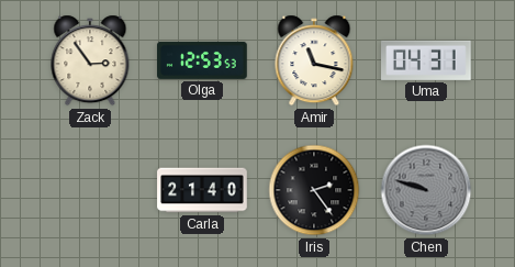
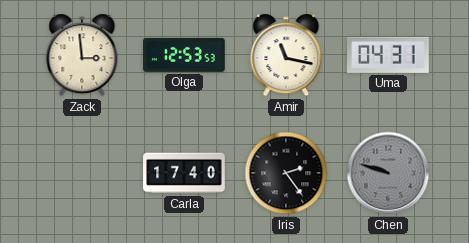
Zack: 2:54 -> 2:59 (82, 55)
Carla: 21:40 -> 17:40 (184, 173)
